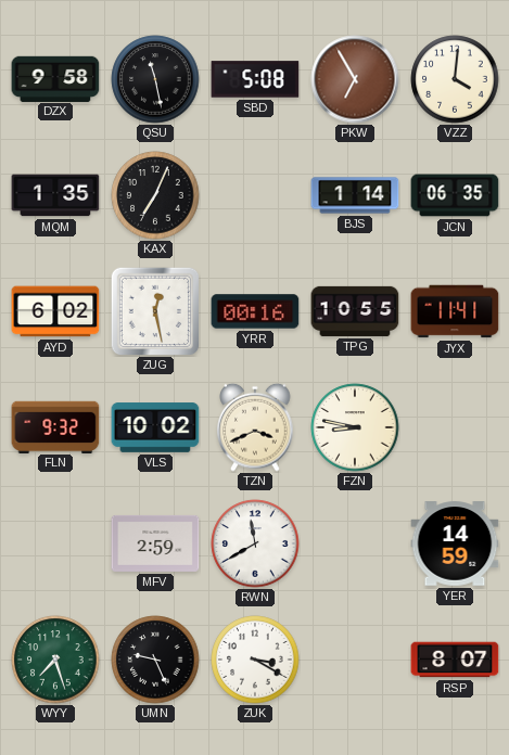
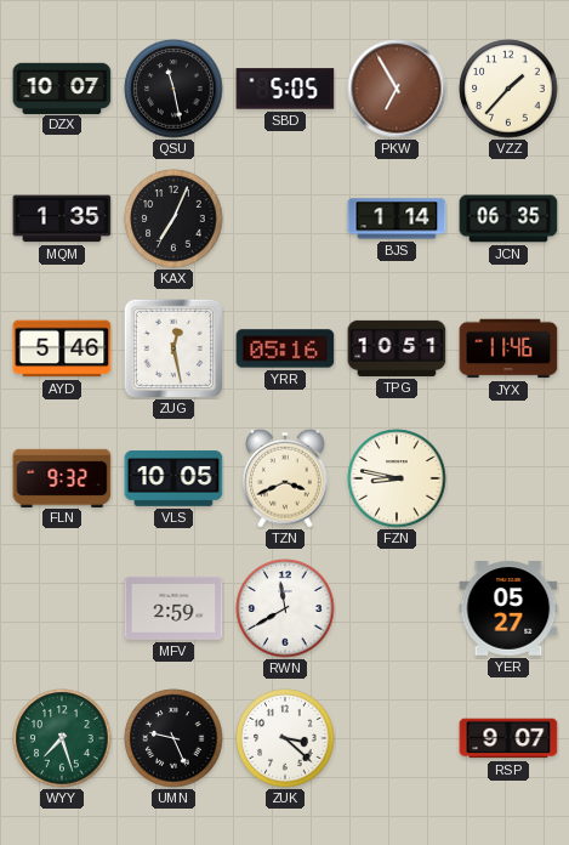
DZX: 9:58 -> 10:07 (62, 87)
SBD: 5:08 -> 5:05 (285, 89)
VZZ: 4:01 -> 1:37 (508, 89)
AYD: 6:02 -> 5:46 (62, 348)
YRR: 00:16 -> 05:16 (285, 348)
TPG: 10:55 -> 10:51 (397, 348)
JYX: 11:41 -> 11:46 (508, 348)
VLS: 10:02 -> 10:05 (173, 478)
YER: 14:59 -> 05:27 (508, 608)
ZUK: 3:20 -> 3:22 (285, 738)
RSP: 8:07 -> 9:07 (508, 738)
